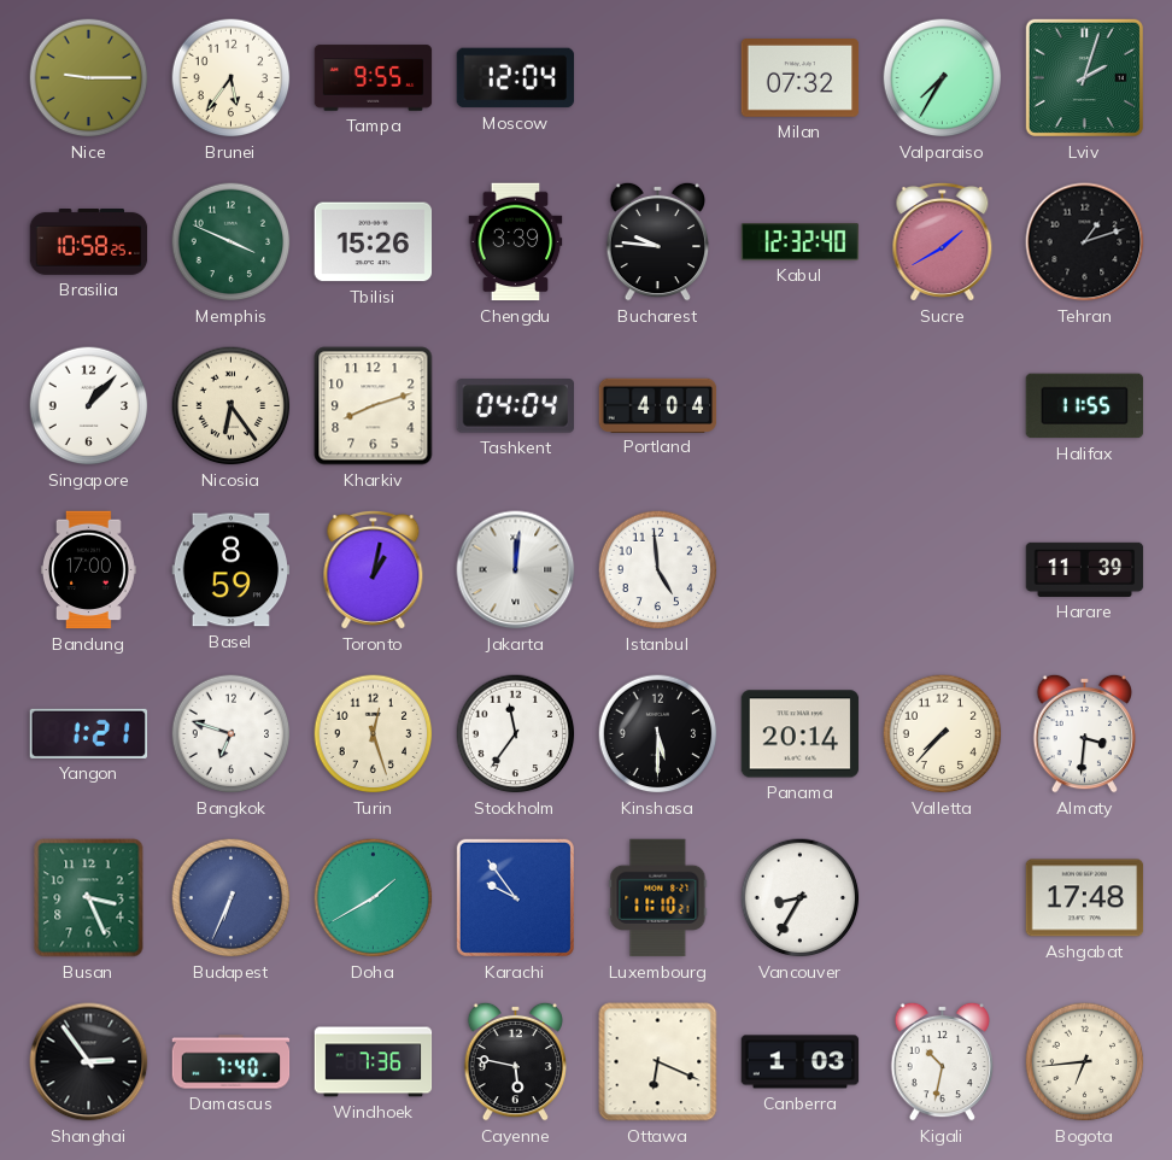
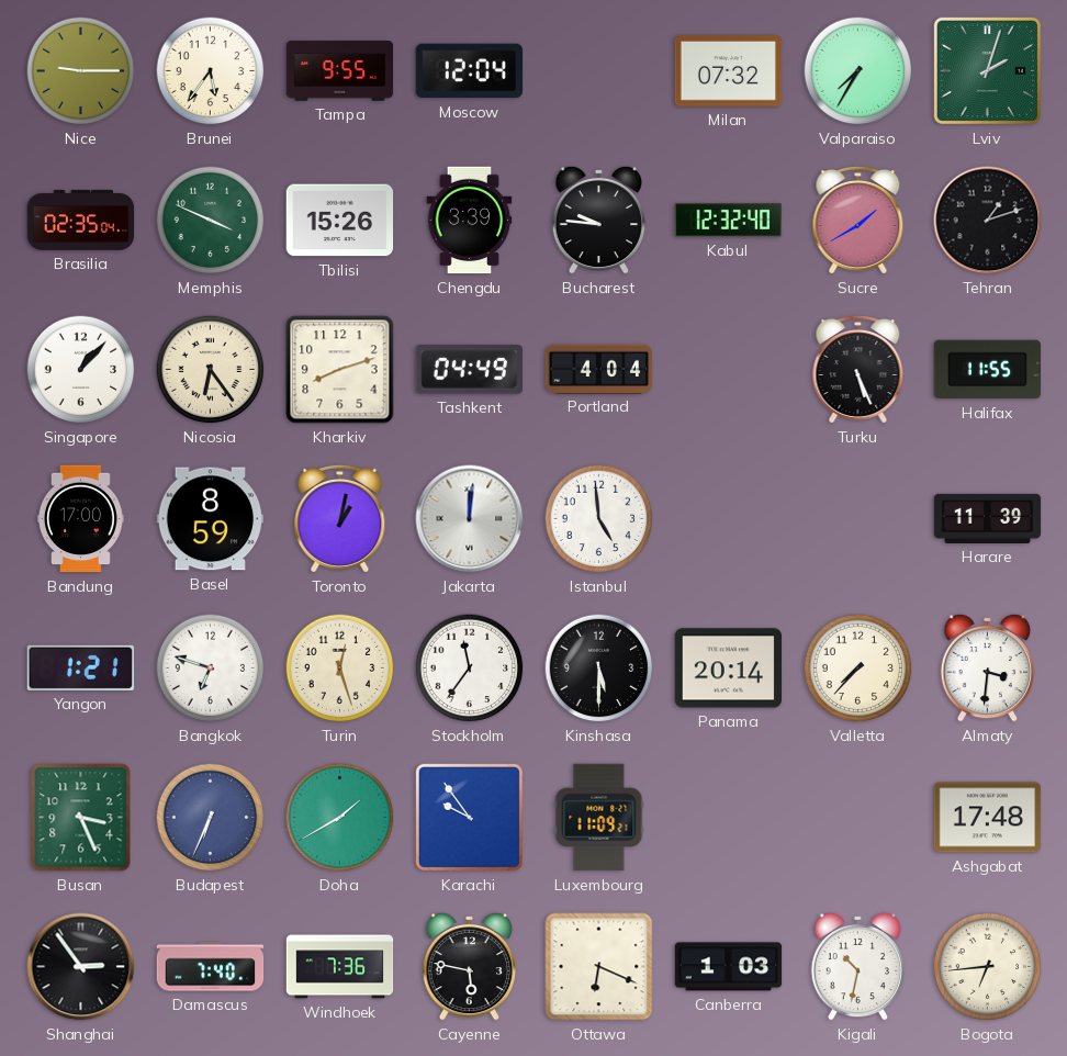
Brasilia: 10:58 -> 02:35 (81, 220)
Tashkent: 04:04 -> 04:49 (469, 370)
Turku: none -> 5:26 (858, 370)
Luxembourg: 11:10 -> 11:09 (599, 818)
Vancouver: 8:35 -> none (801, 898)
